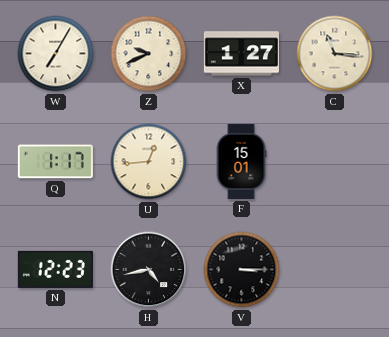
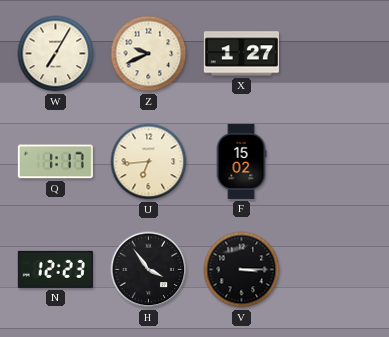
C: 11:16 -> none (335, 54)
U: 12:44 -> 6:44 (149, 162)
F: 15:01 -> 15:02 (241, 161)
H: 4:43 -> 3:54 (149, 270)
